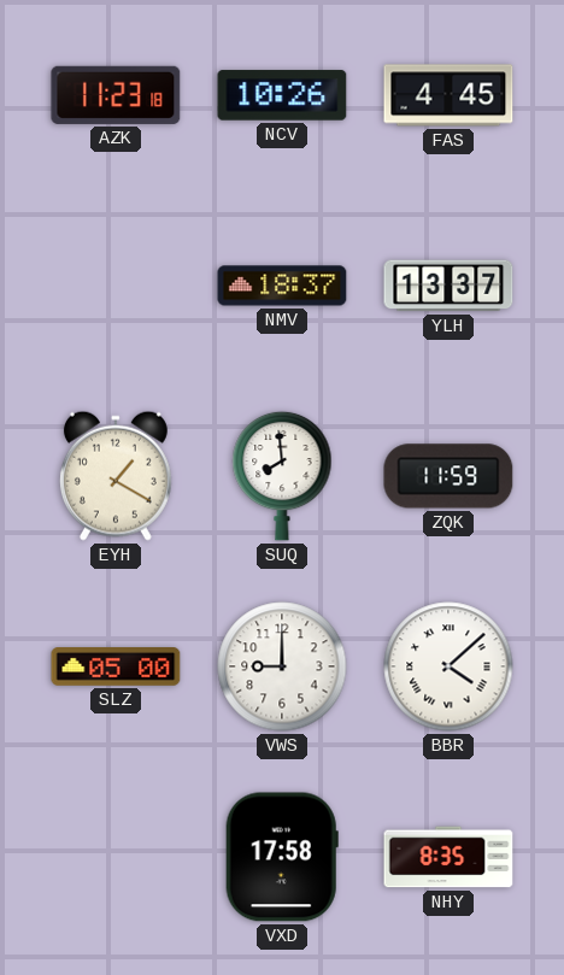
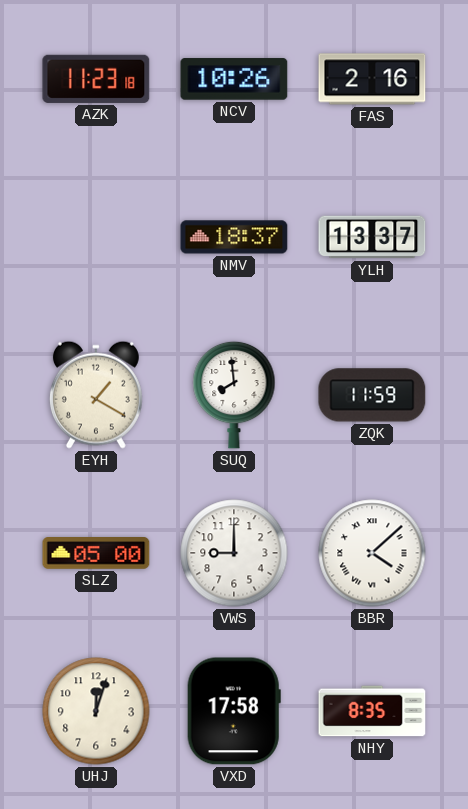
FAS: 4:45 -> 2:16 (372, 79)
UHJ: none -> 12:03 (96, 711)
